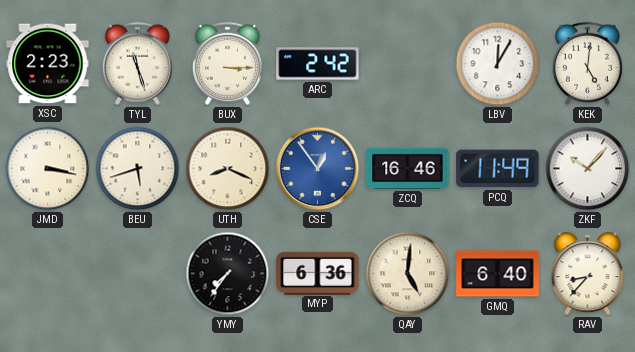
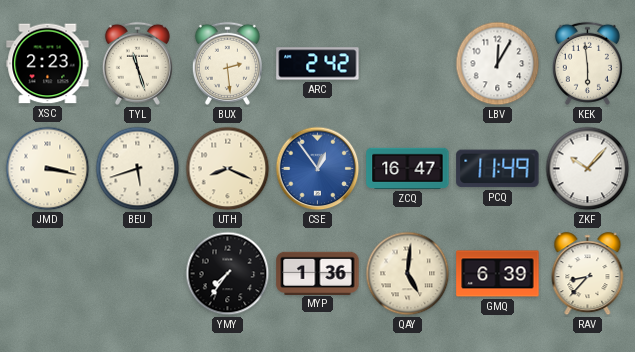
BUX: 3:15 -> 2:29 (227, 63)
KEK: 5:01 -> 5:59 (587, 63)
ZCQ: 16:46 -> 16:47 (408, 168)
MYP: 6:36 -> 1:36 (318, 273)
GMQ: 6:40 -> 6:39 (498, 274)
